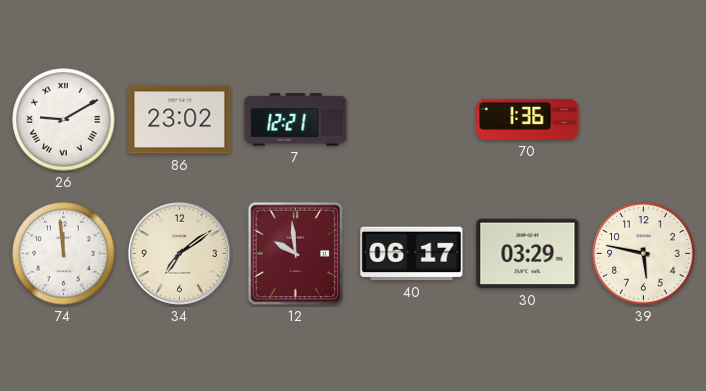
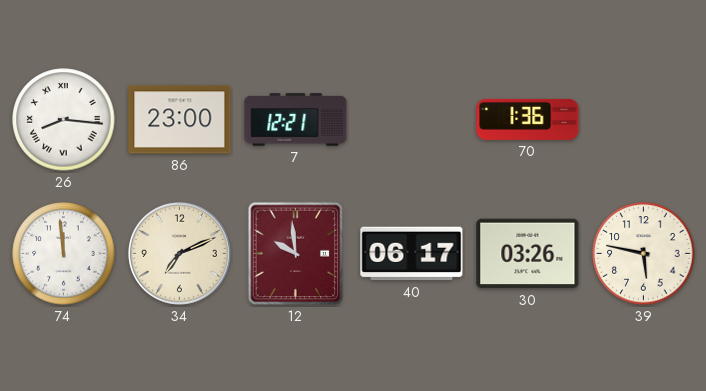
26: 9:10 -> 8:16 (64, 120)
86: 23:02 -> 23:00 (180, 120)
34: 7:09 -> 7:11 (179, 253)
30: 03:29 -> 03:26 (528, 254)
